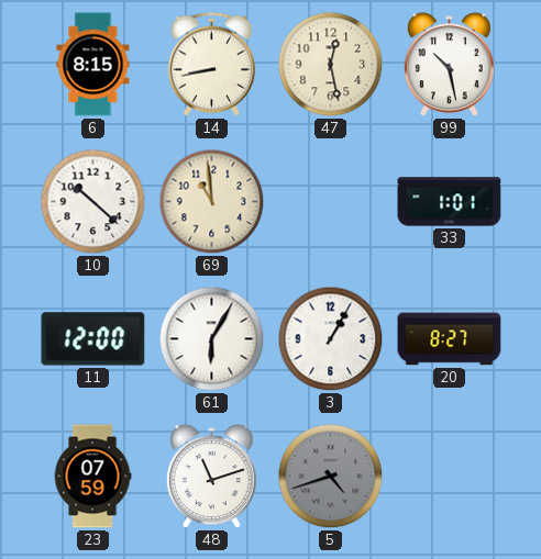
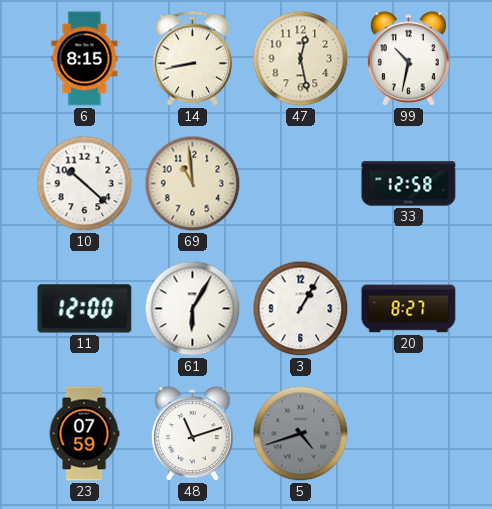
99: 10:28 -> 10:32 (408, 59)
33: 1:01 -> 12:58 (409, 184)
